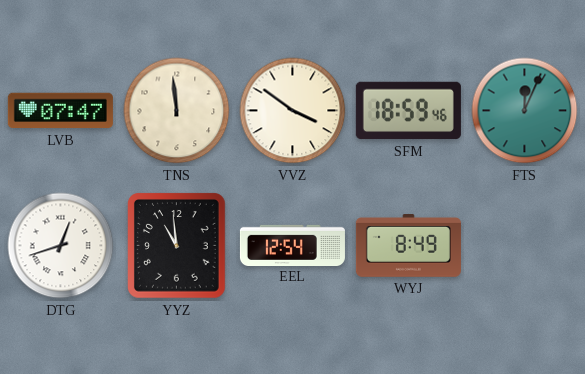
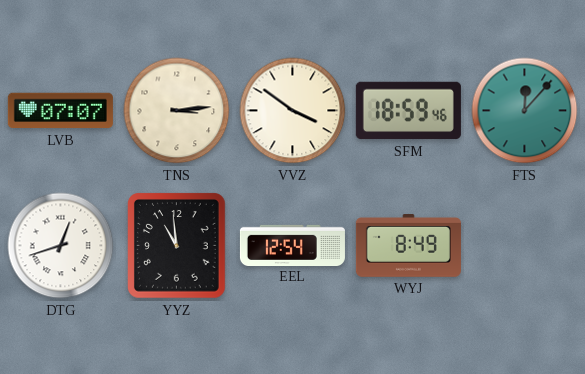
LVB: 07:47 -> 07:07 (60, 111)
TNS: 11:59 -> 3:14 (177, 111)
FTS: 12:04 -> 12:07 (525, 111)
